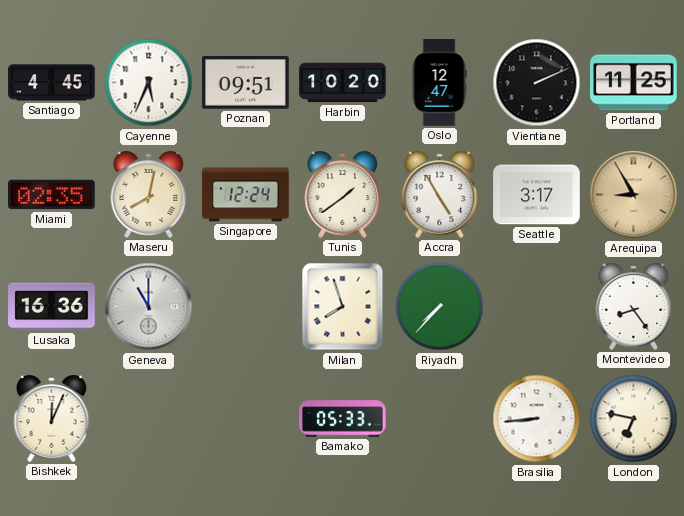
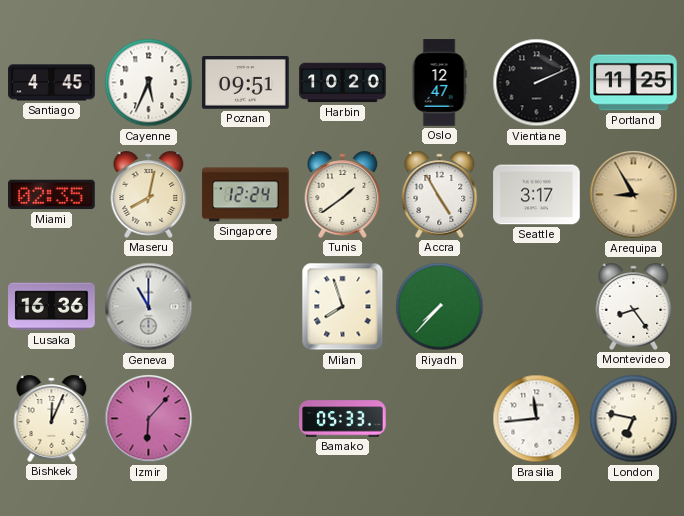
Izmir: none -> 6:07 (149, 419)
Brasilia: 8:44 -> 11:44 (537, 419)
